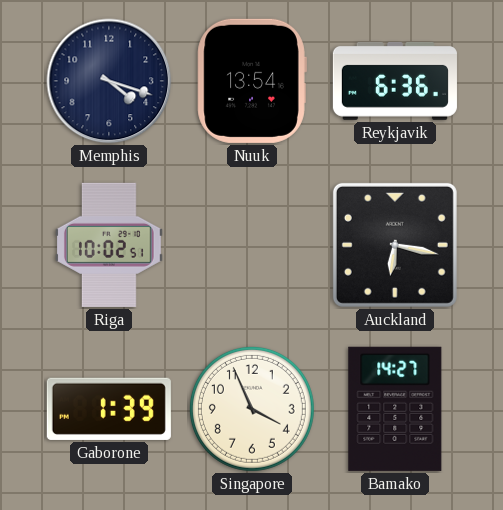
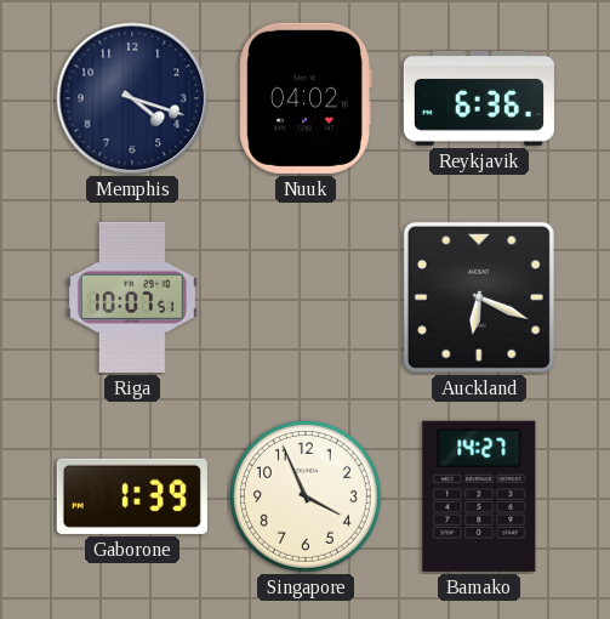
Nuuk: 13:54 -> 04:02 (306, 98)
Riga: 10:02 -> 10:07 (132, 297)
Auckland: 6:17 -> 6:19 (479, 297)
